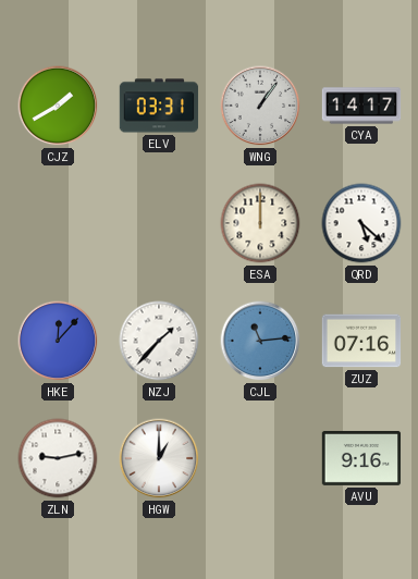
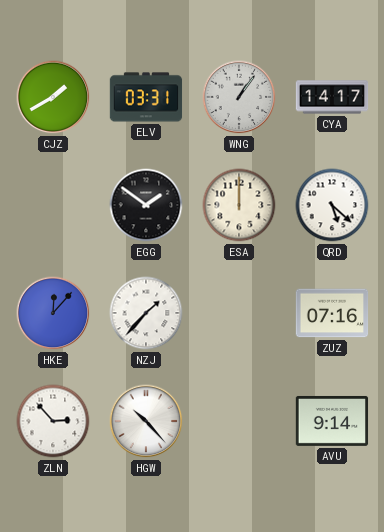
EGG: none -> 1:51 (146, 205)
CJL: 11:14 -> none (260, 341)
ZLN: 9:13 -> 2:53 (53, 421)
HGW: 1:00 -> 10:23 (146, 421)
AVU: 9:16 -> 9:14 (332, 421)
